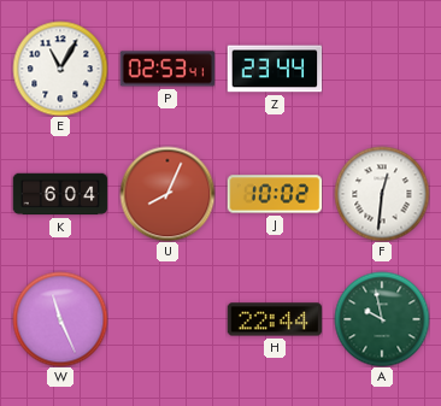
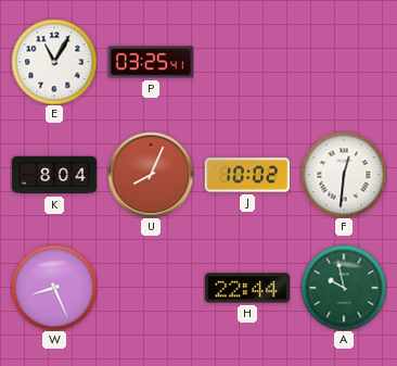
P: 02:53 -> 03:25 (151, 62)
Z: 23:44 -> none (275, 69)
K: 6:04 -> 8:04 (54, 175)
W: 11:26 -> 8:26 (54, 288)
